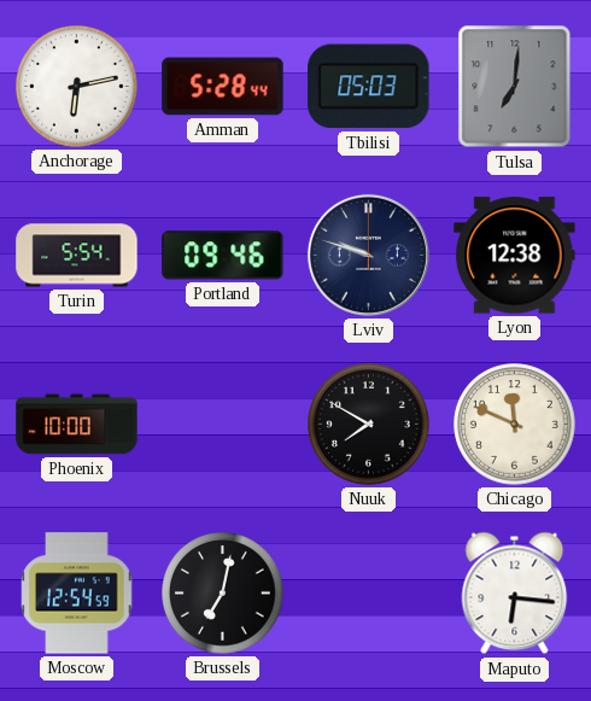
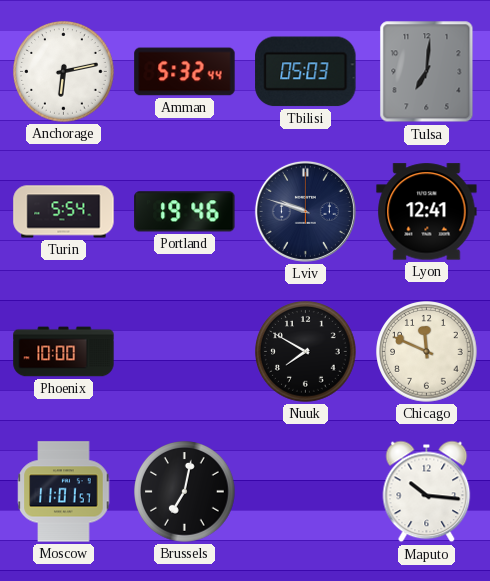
Amman: 5:28 -> 5:32 (185, 72)
Portland: 09:46 -> 19:46 (185, 212)
Lyon: 12:38 -> 12:41 (427, 212)
Moscow: 12:54 -> 11:01 (64, 492)
Maputo: 6:16 -> 10:16 (427, 492)
